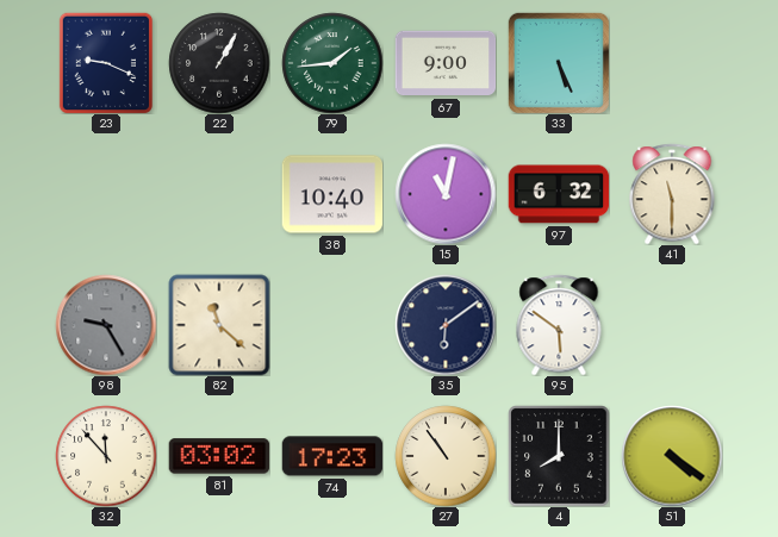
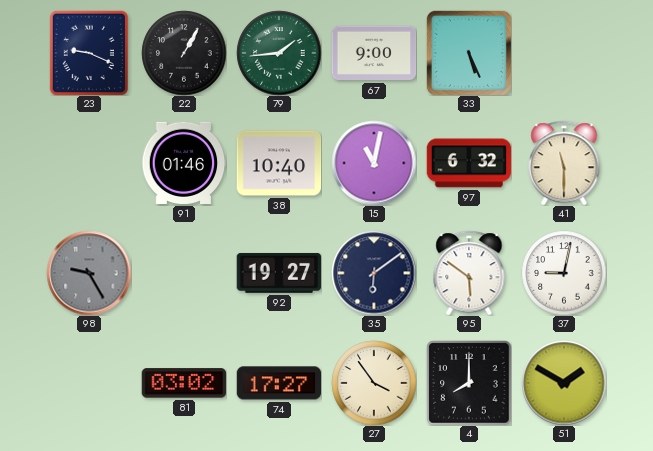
91: none -> 01:46 (184, 163)
82: 11:22 -> none (219, 325)
92: none -> 19:27 (279, 273)
37: none -> 9:02 (564, 273)
32: 11:53 -> none (106, 456)
74: 17:23 -> 17:27 (279, 383)
27: 10:54 -> 3:54 (374, 383)
51: 4:21 -> 1:50 (564, 383)
